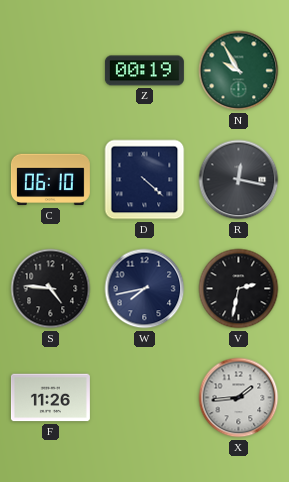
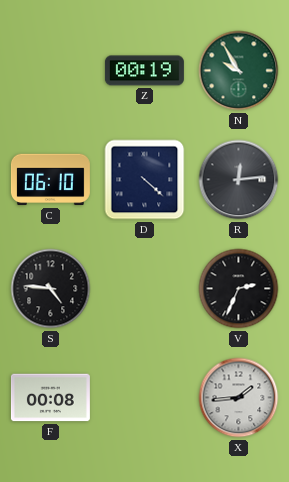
R: 12:17 -> 12:14 (239, 180)
W: 7:43 -> none (145, 289)
V: 2:32 -> 2:34 (239, 289)
F: 11:26 -> 00:08 (50, 398)
